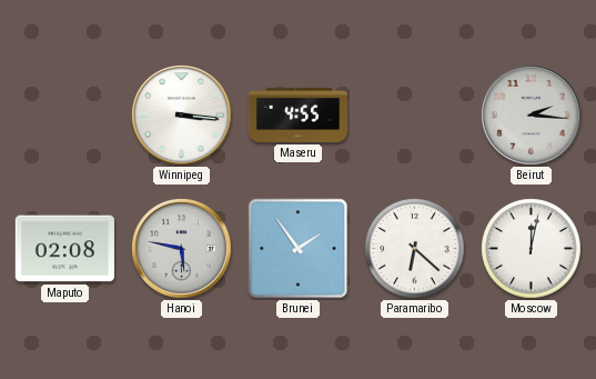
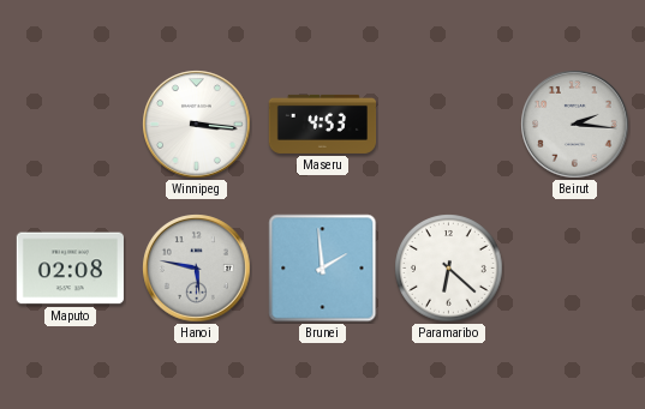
Maseru: 4:55 -> 4:53 (323, 124)
Brunei: 1:54 -> 1:59 (323, 269)
Moscow: 12:02 -> none (532, 249)
